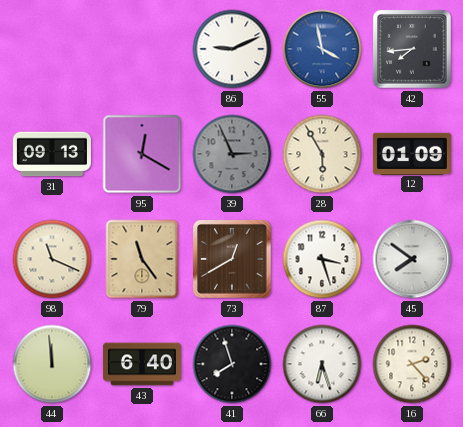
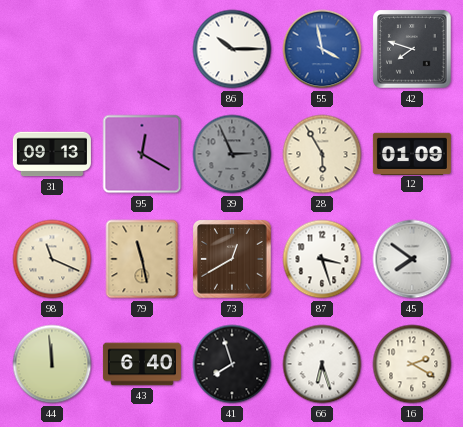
86: 9:11 -> 10:15 (232, 49)
42: 7:44 -> 7:48 (412, 49)
79: 11:24 -> 11:28 (142, 259)
16: 2:23 -> 2:20 (412, 364)
